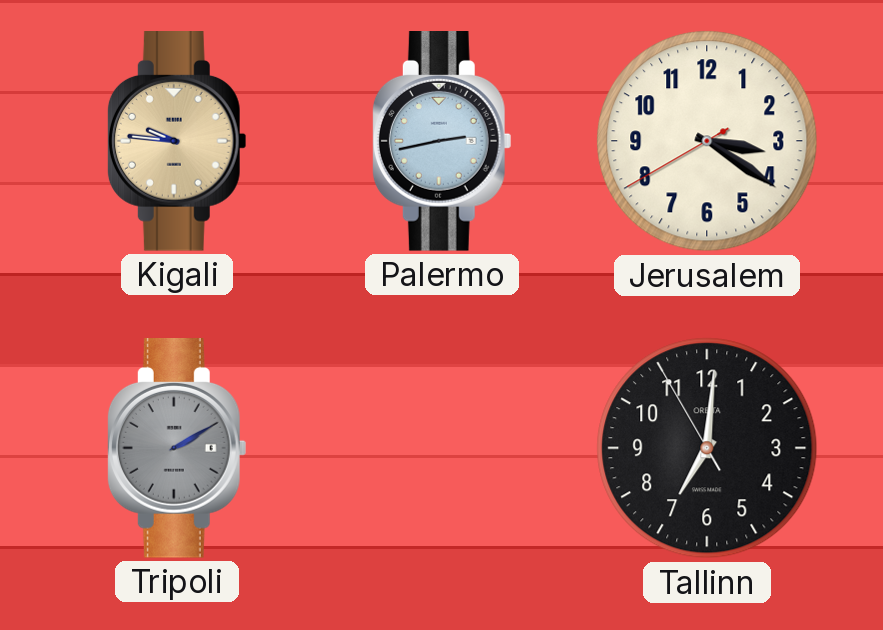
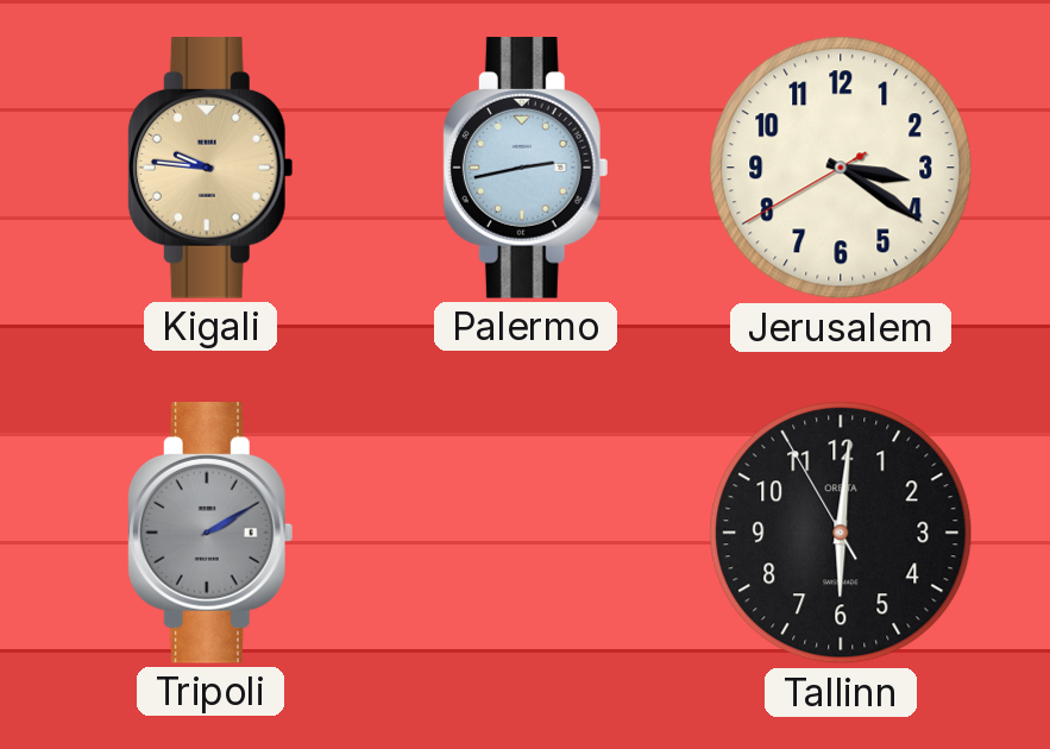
Tallinn: 7:00 -> 6:00 (841, 533)
